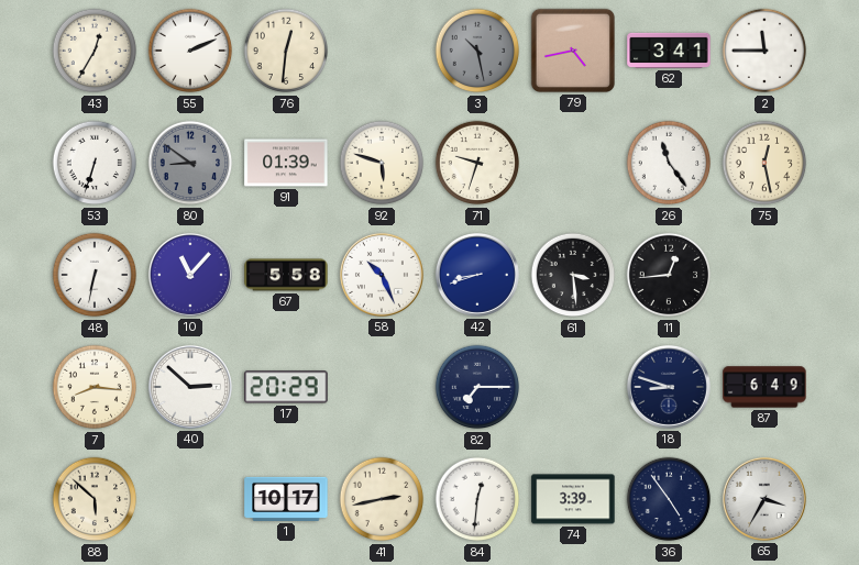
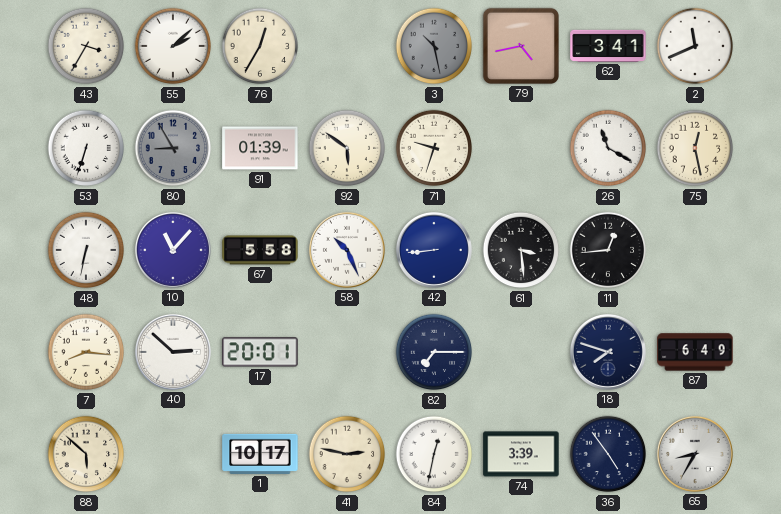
43: 12:35 -> 3:35 (86, 46)
55: 2:11 -> 2:08 (173, 46)
76: 12:31 -> 12:35 (260, 46)
2: 11:45 -> 11:41 (695, 46)
80: 8:51 -> 8:55 (173, 148)
92: 5:48 -> 5:51 (347, 148)
26: 11:24 -> 11:20 (608, 148)
42: 8:42 -> 8:44 (434, 250)
17: 20:29 -> 20:01 (260, 352)
18: 8:48 -> 7:48 (608, 352)
41: 2:43 -> 2:47 (347, 454)
84: 12:31 -> 12:32 (434, 454)
65: 3:35 -> 8:35 (695, 454)
